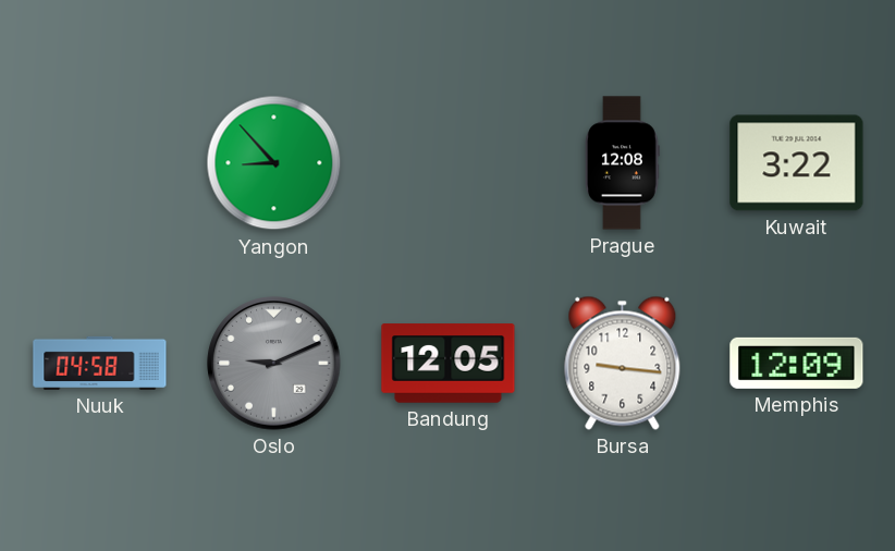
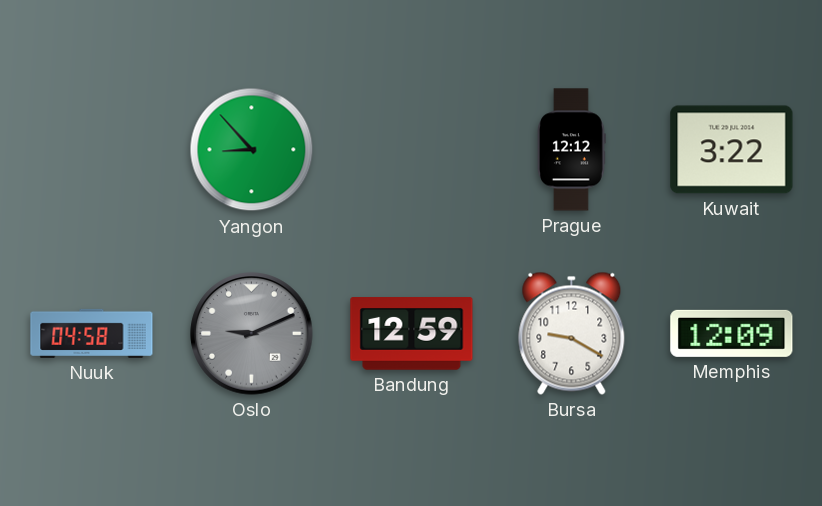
Prague: 12:08 -> 12:12 (571, 150)
Bandung: 12:05 -> 12:59 (412, 334)
Bursa: 9:16 -> 9:20 (572, 333)
